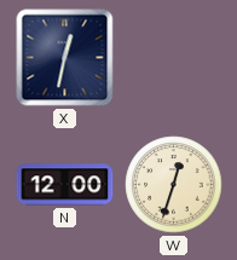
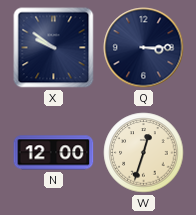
X: 12:32 -> 9:51 (54, 48)
Q: none -> 3:15 (144, 48)
